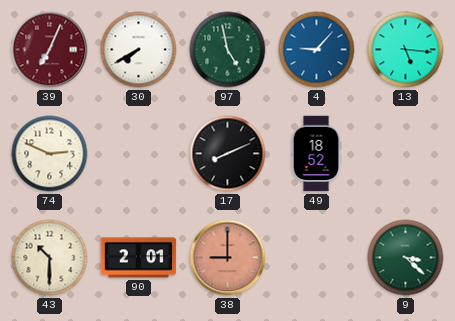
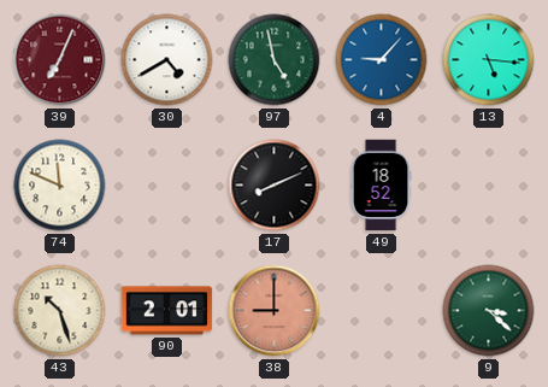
30: 7:40 -> 4:40 (167, 60)
74: 2:49 -> 11:49 (60, 186)
43: 10:30 -> 10:27 (60, 311)
